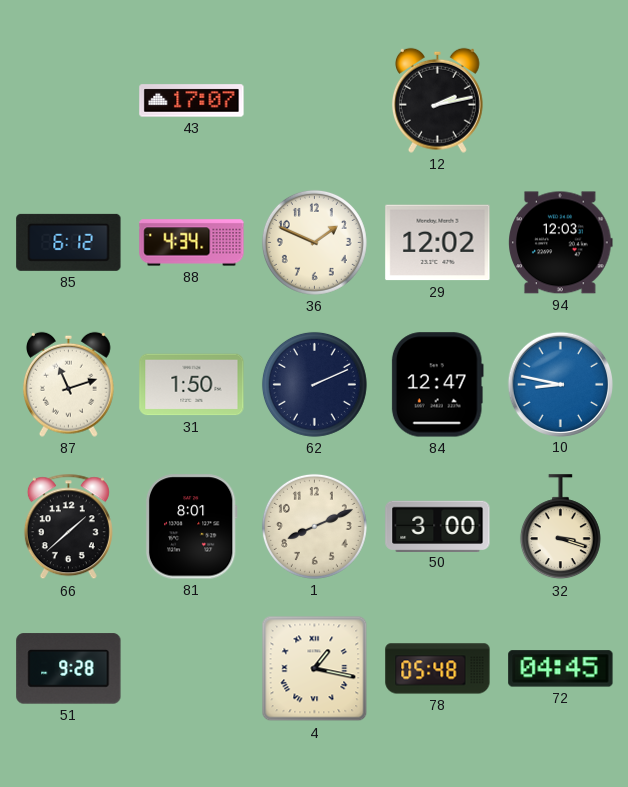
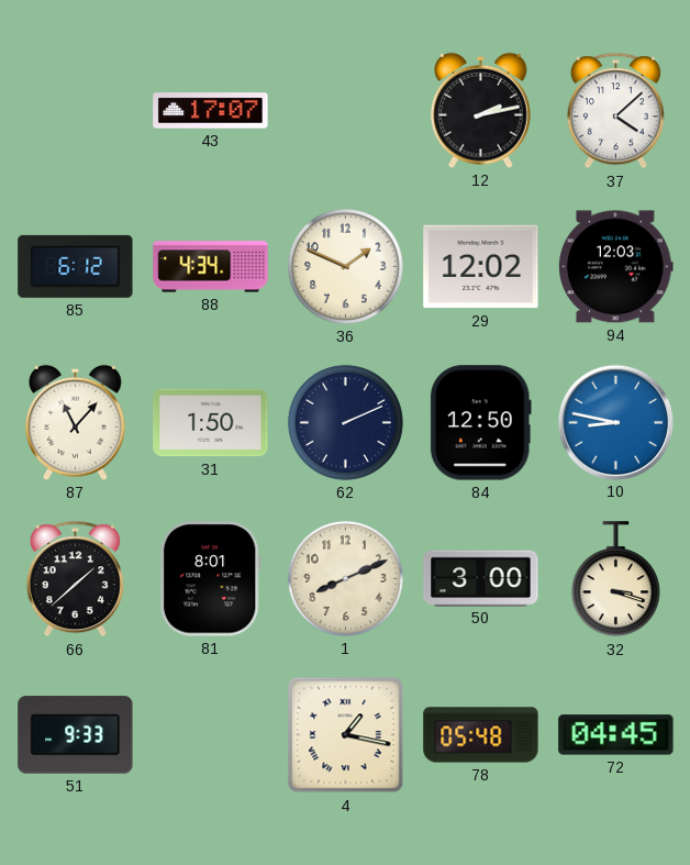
37: none -> 4:08 (615, 111)
87: 11:12 -> 11:07 (75, 422)
84: 12:47 -> 12:50 (480, 423)
51: 9:28 -> 9:33 (76, 735)
